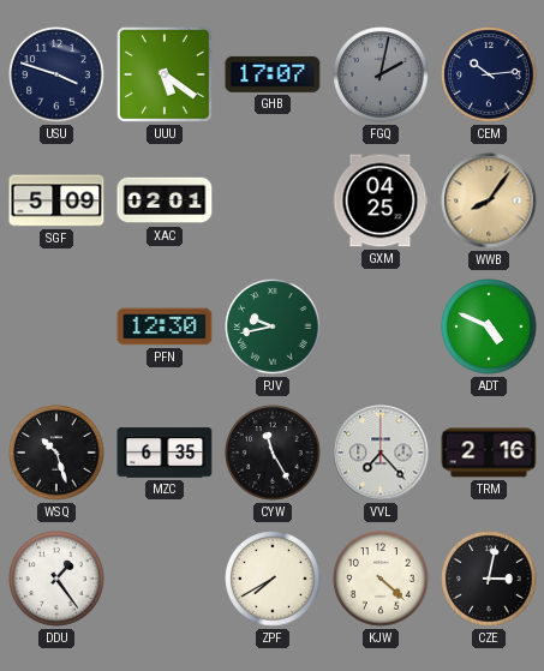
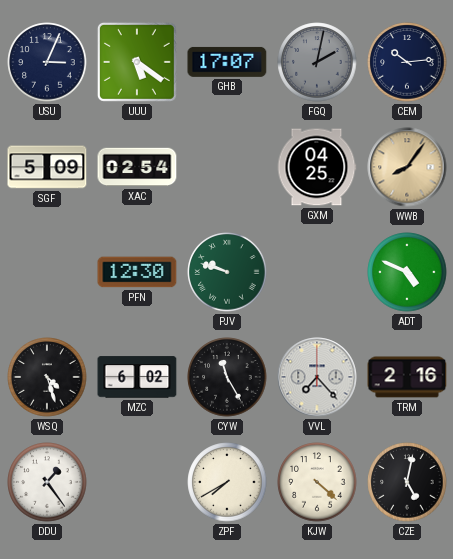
USU: 3:48 -> 3:04 (47, 62)
XAC: 02:01 -> 02:54 (137, 167)
PJV: 9:43 -> 9:48 (227, 272)
WSQ: 10:27 -> 4:27 (47, 377)
MZC: 6:35 -> 6:02 (137, 377)
CZE: 3:02 -> 5:02 (407, 482)
